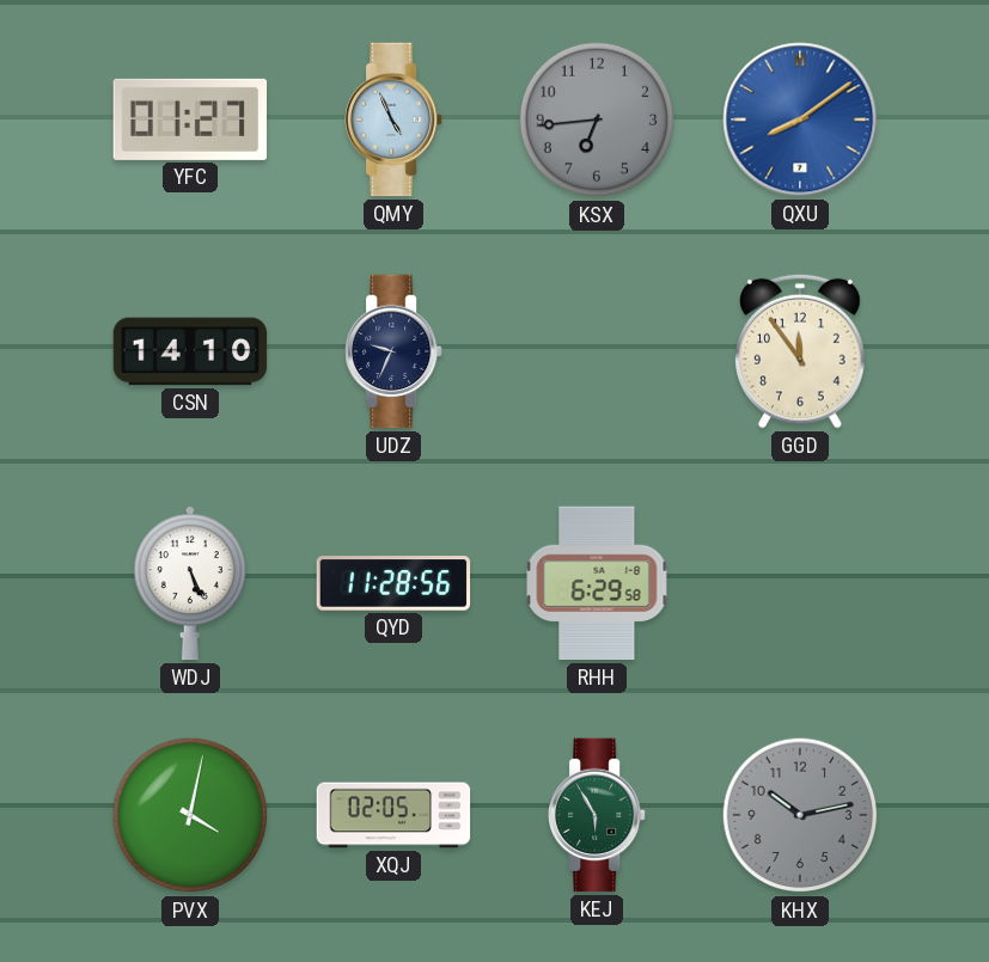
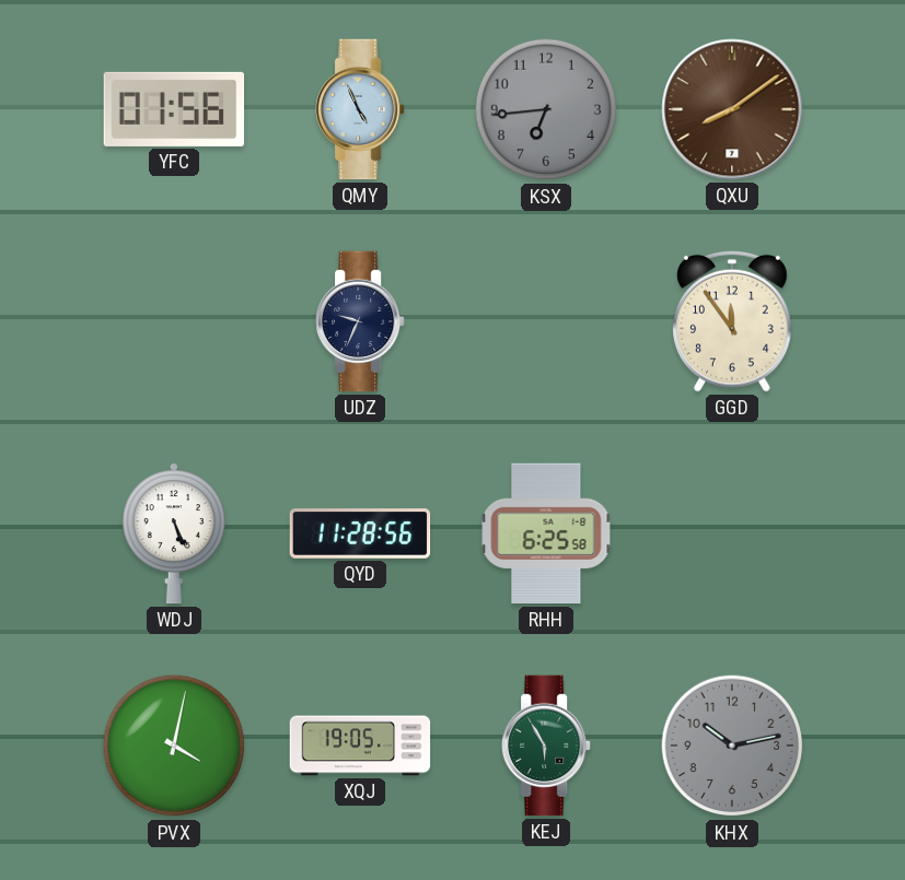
YFC: 01:27 -> 01:56 (174, 109)
QXU dial: blue -> brown (732, 109)
CSN: 14:10 -> none (190, 351)
RHH: 6:29 -> 6:25 (546, 533)
XQJ: 02:05 -> 19:05 (360, 746)
